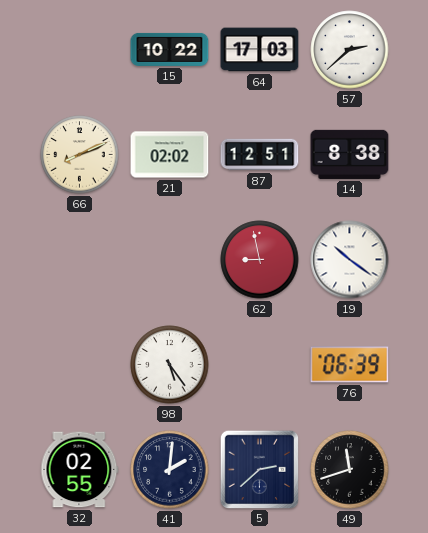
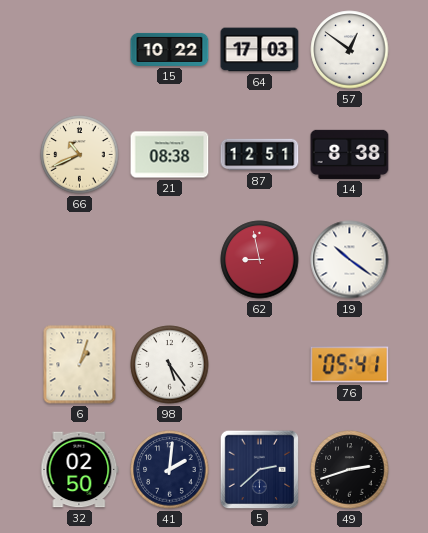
57: 2:38 -> 12:51 (350, 50)
66: 8:11 -> 10:41 (80, 155)
21: 02:02 -> 08:38 (170, 155)
6: none -> 1:03 (80, 365)
76: 06:39 -> 05:41 (350, 365)
32: 02:55 -> 02:50 (80, 470)
49: 11:42 -> 2:42 (350, 470)
